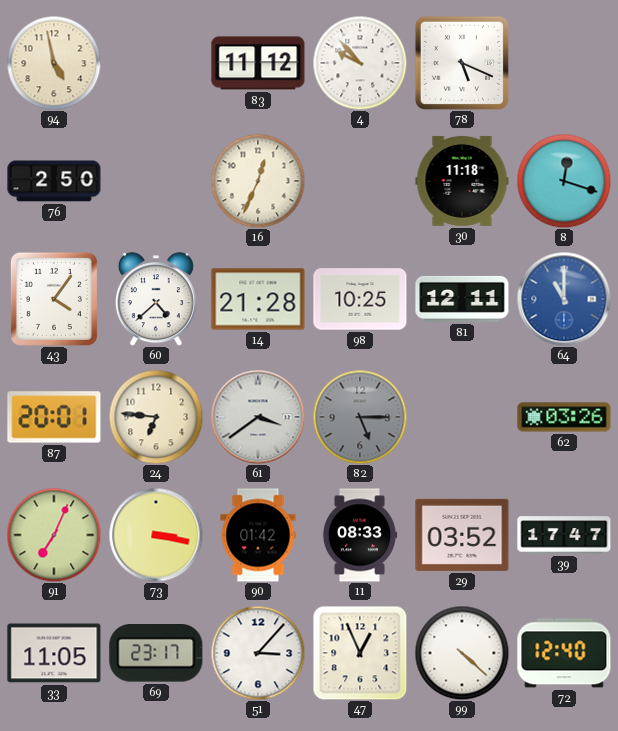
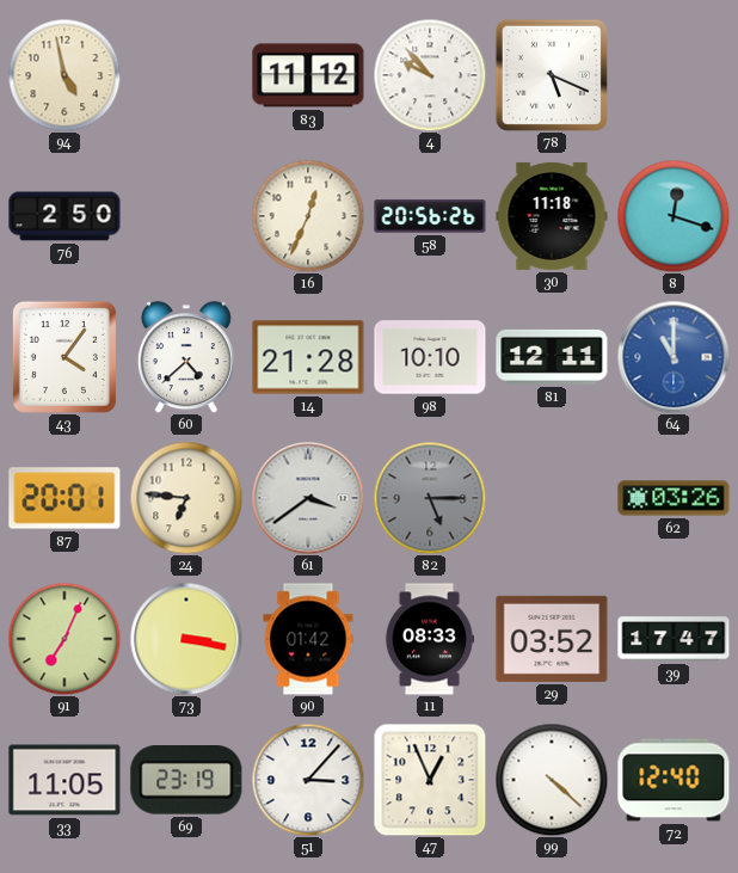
58: none -> 20:56 (430, 216)
98: 10:25 -> 10:10 (430, 357)
69: 23:17 -> 23:19 (186, 781)
